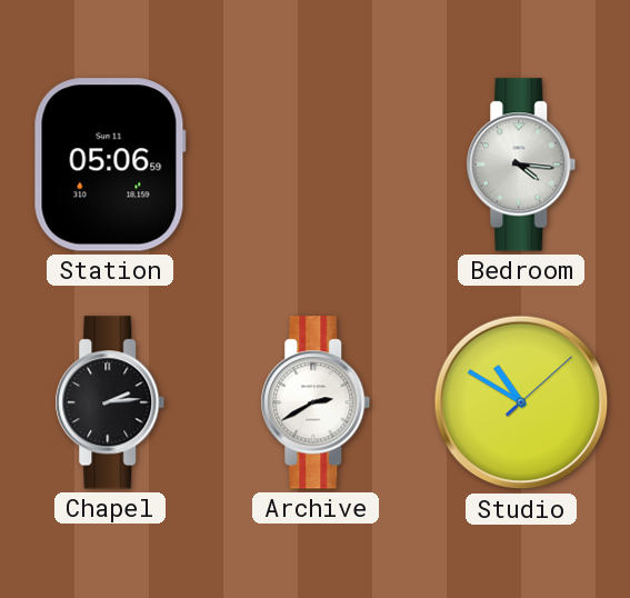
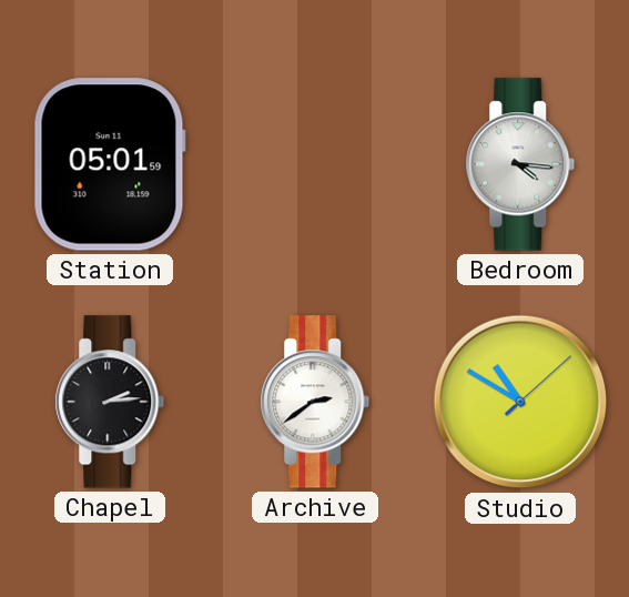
Station: 05:06 -> 05:01 (110, 164)
Archive: 2:40 -> 2:39 (315, 402)
